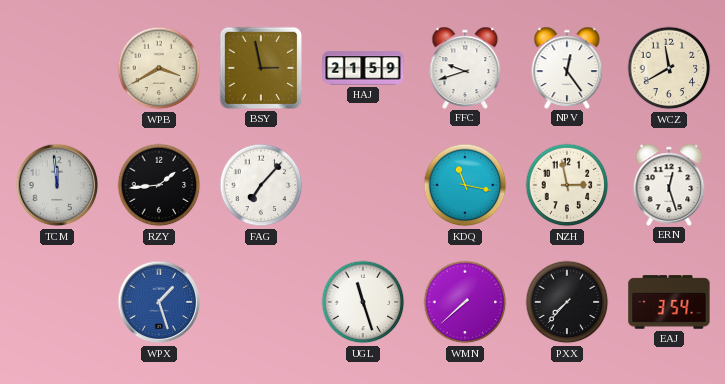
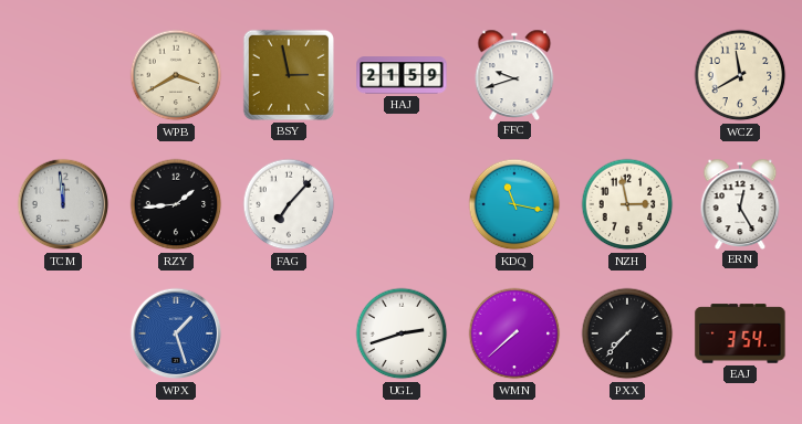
NPV: 12:24 -> none (567, 67)
ERN: 12:27 -> 12:25 (740, 203)
UGL: 11:27 -> 2:42 (402, 333)
